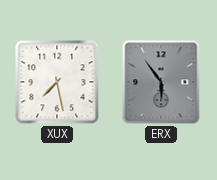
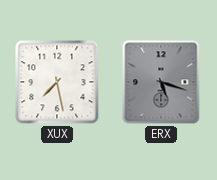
ERX: 5:54 -> 5:18 (161, 82)
